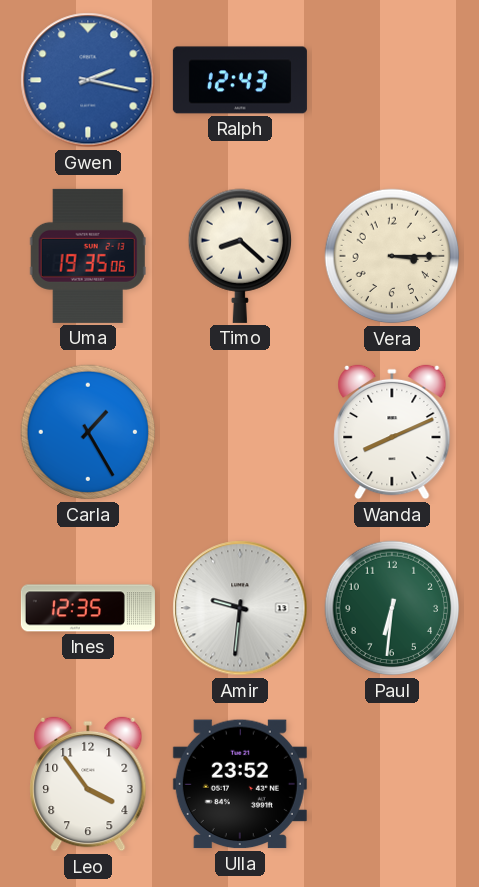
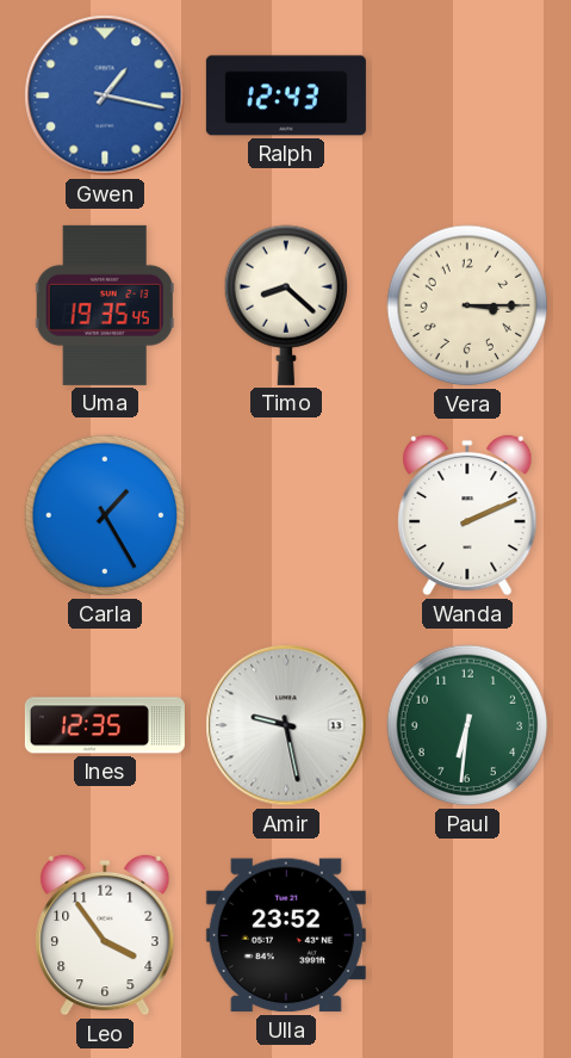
Gwen: 2:17 -> 1:17 (105, 95)
Uma: 19:35:06 -> 19:35:45 (105, 305)
Wanda: 8:11 -> 2:11 (467, 515)
Amir: 9:31 -> 9:28 (286, 725)
